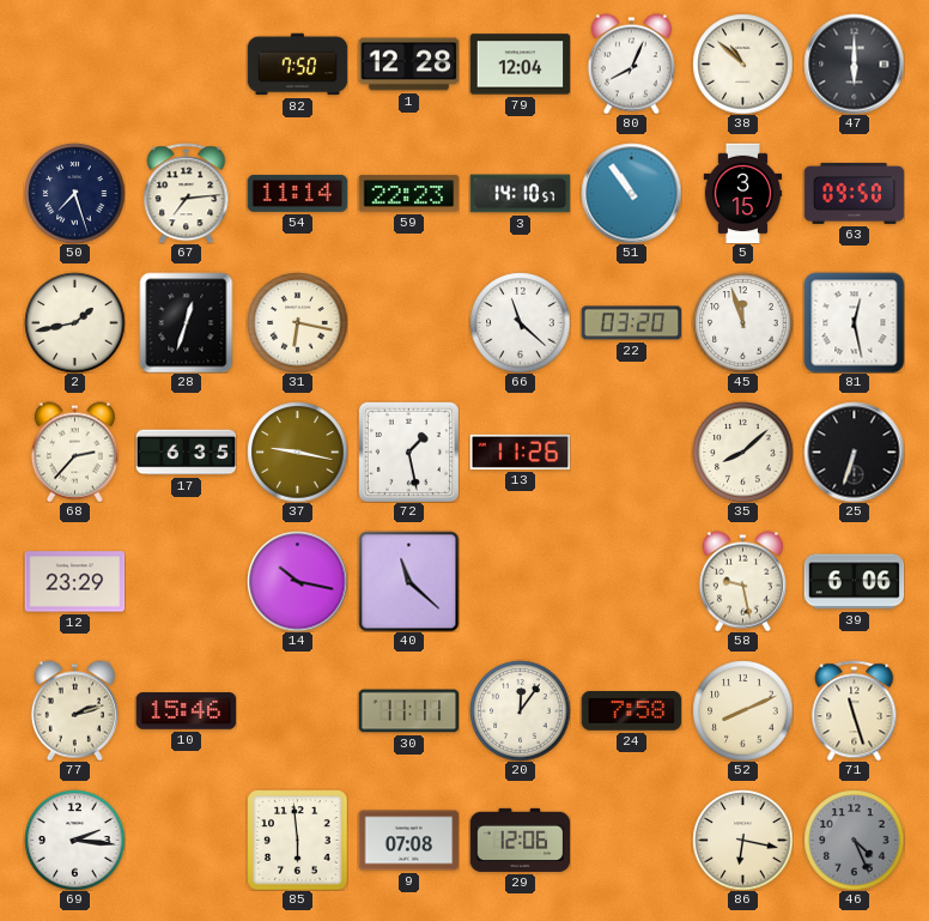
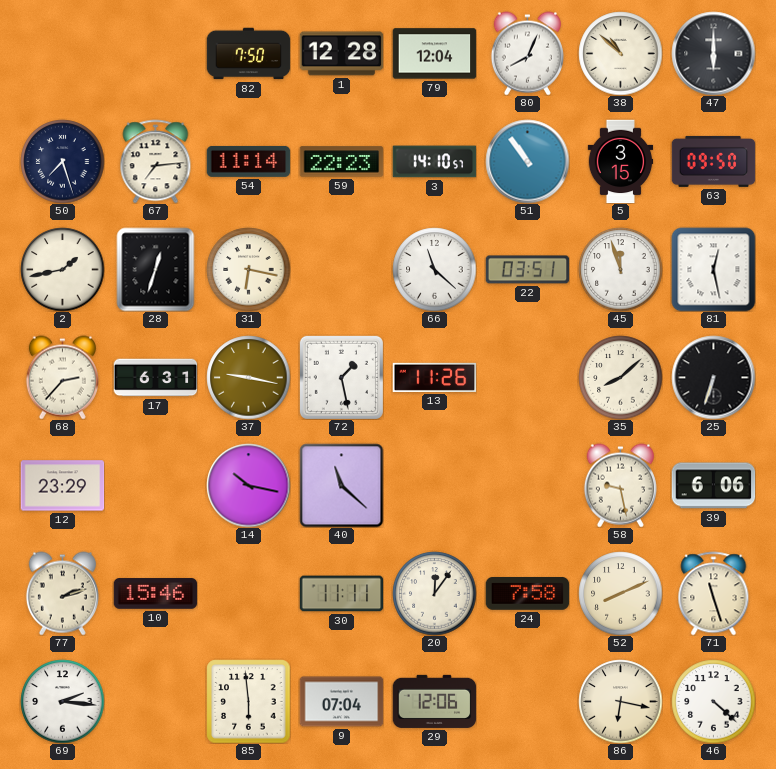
22: 03:20 -> 03:51 (527, 270)
17: 6:35 -> 6:31 (155, 378)
9: 07:08 -> 07:04 (341, 702)
46: 4:26 -> 4:22 (713, 701)
46 dial: grey -> white (713, 701)
